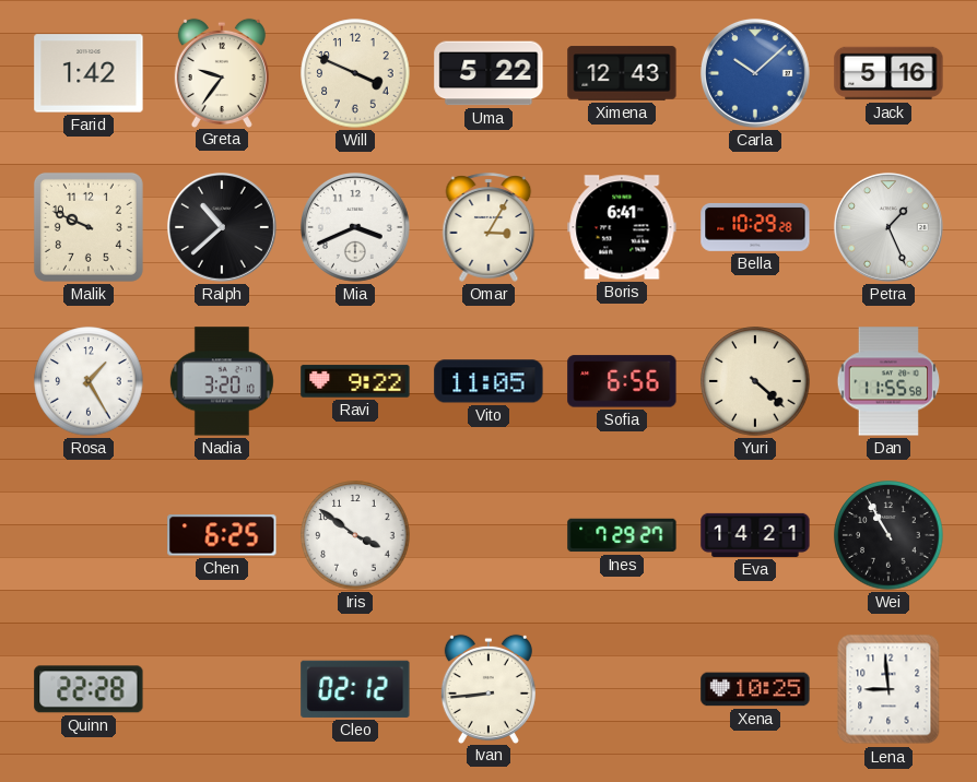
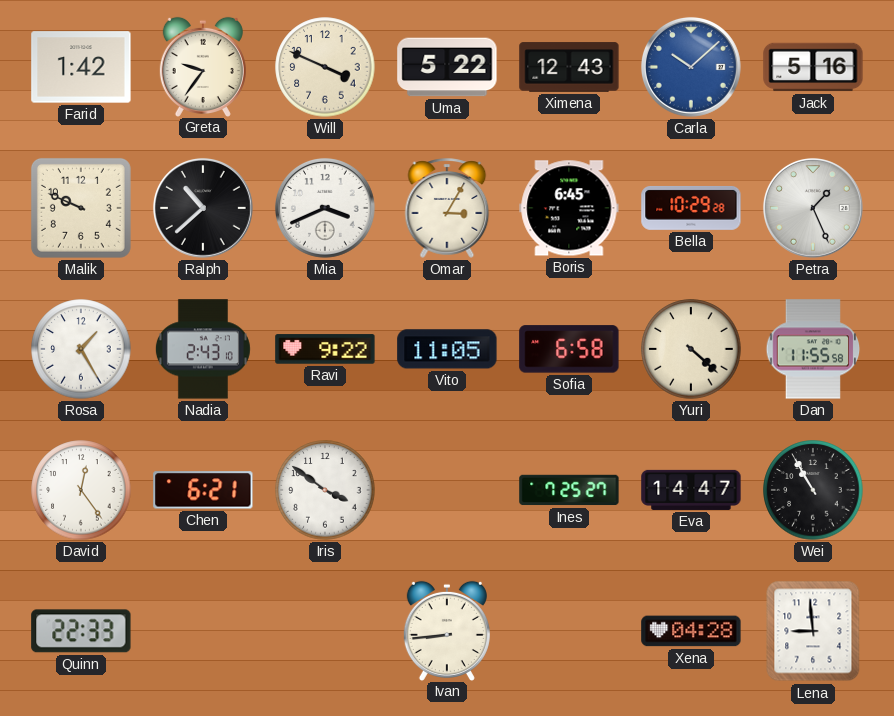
Boris: 6:41 -> 6:45 (569, 208)
Nadia: 3:20 -> 2:43 (203, 349)
Sofia: 6:56 -> 6:58 (569, 349)
David: none -> 12:24 (81, 490)
Chen: 6:25 -> 6:21 (203, 490)
Ines: 7:29 -> 7:25 (569, 490)
Eva: 14:21 -> 14:47 (691, 490)
Quinn: 22:28 -> 22:33 (81, 631)
Cleo: 02:12 -> none (355, 689)
Xena: 10:25 -> 04:28 (691, 631)
